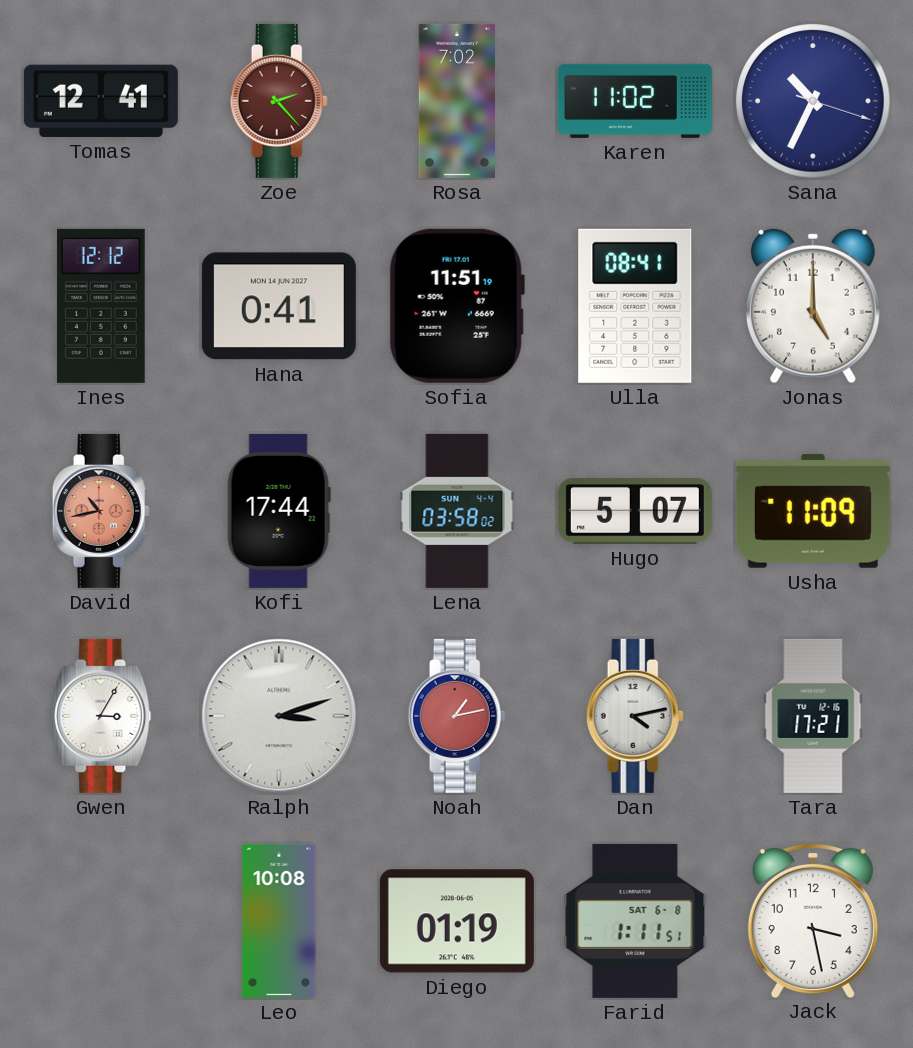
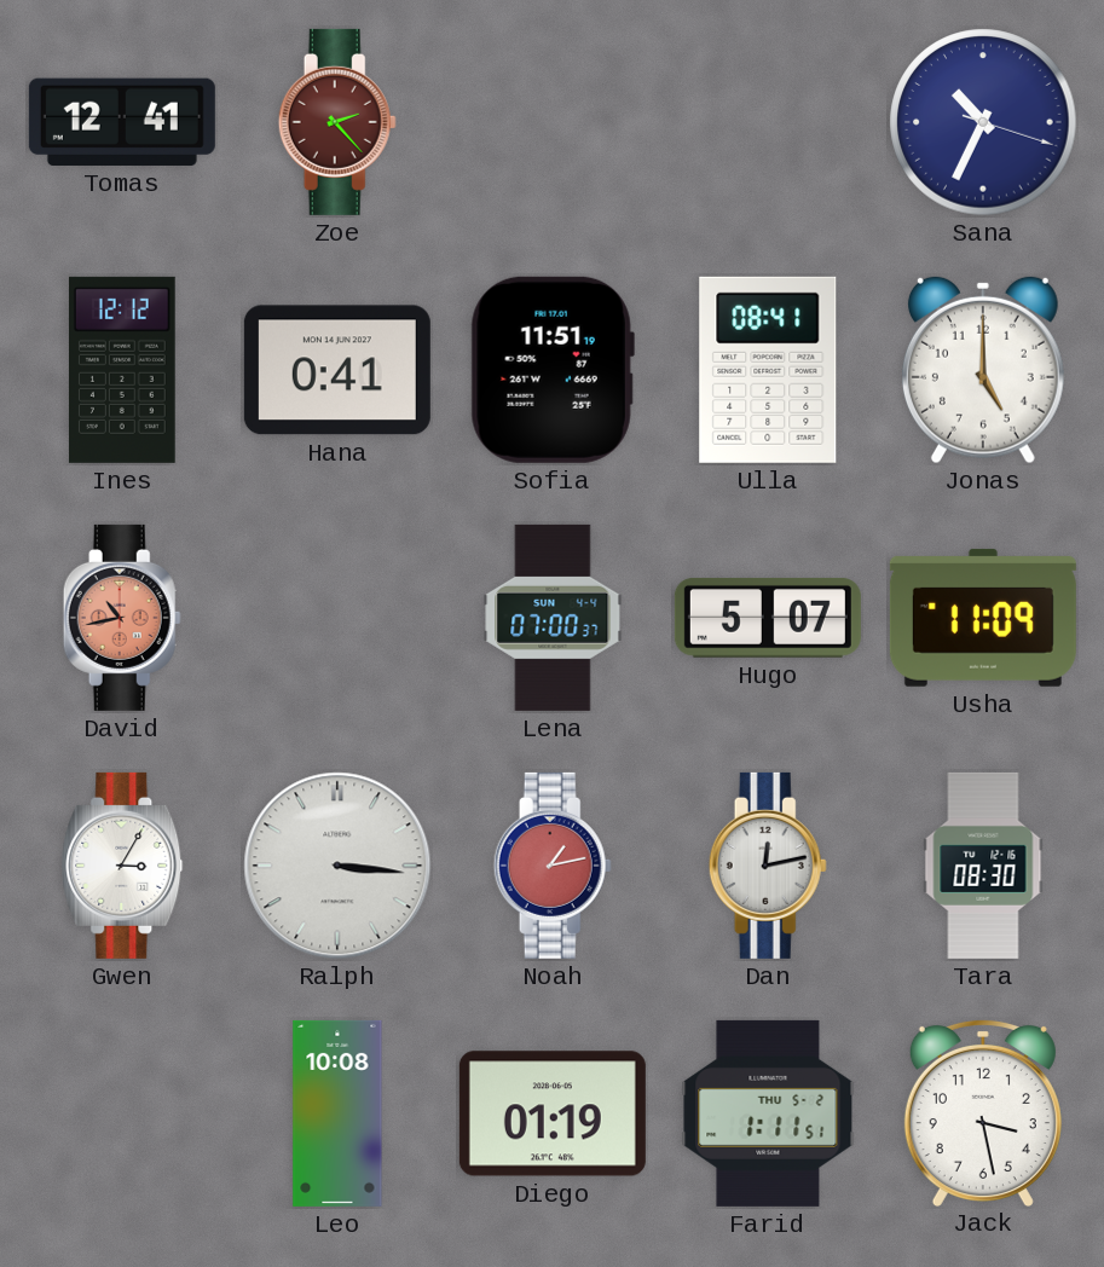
Rosa: 7:02 -> none (457, 101)
Karen: 11:02 -> none (635, 101)
Kofi: 17:44 -> none (279, 511)
Lena: 03:58 -> 07:00 (553, 618)
Ralph: 3:12 -> 3:16 (337, 866)
Dan: 4:13 -> 12:13 (768, 866)
Tara: 17:21 -> 08:30 (983, 866)
Farid date: SAT 6-8 -> THU 5-2 (768, 1113)
